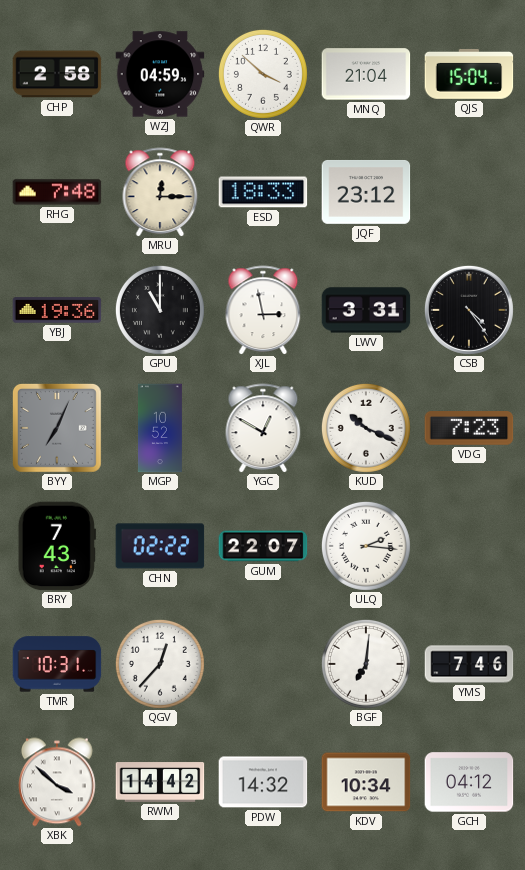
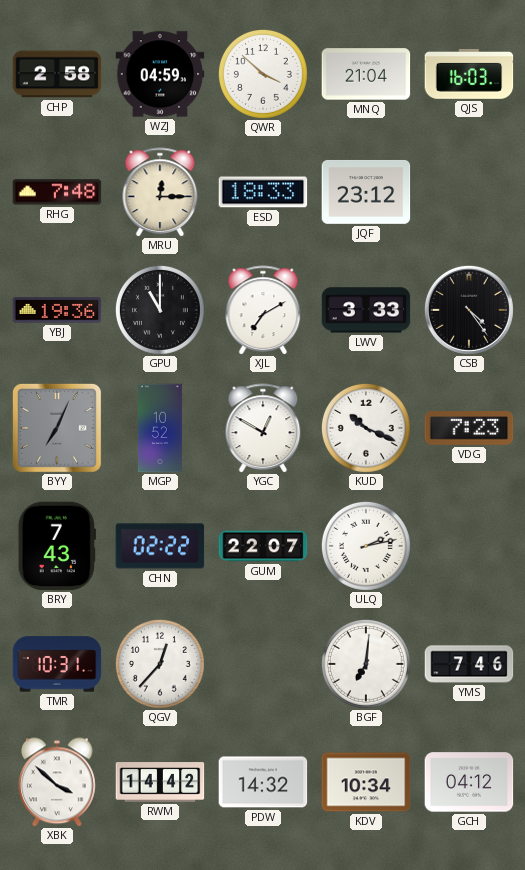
QJS: 15:04 -> 16:03 (469, 75)
XJL: 2:58 -> 7:10 (263, 310)
LWV: 3:31 -> 3:33 (366, 310)
ULQ: 2:16 -> 2:13 (366, 546)
